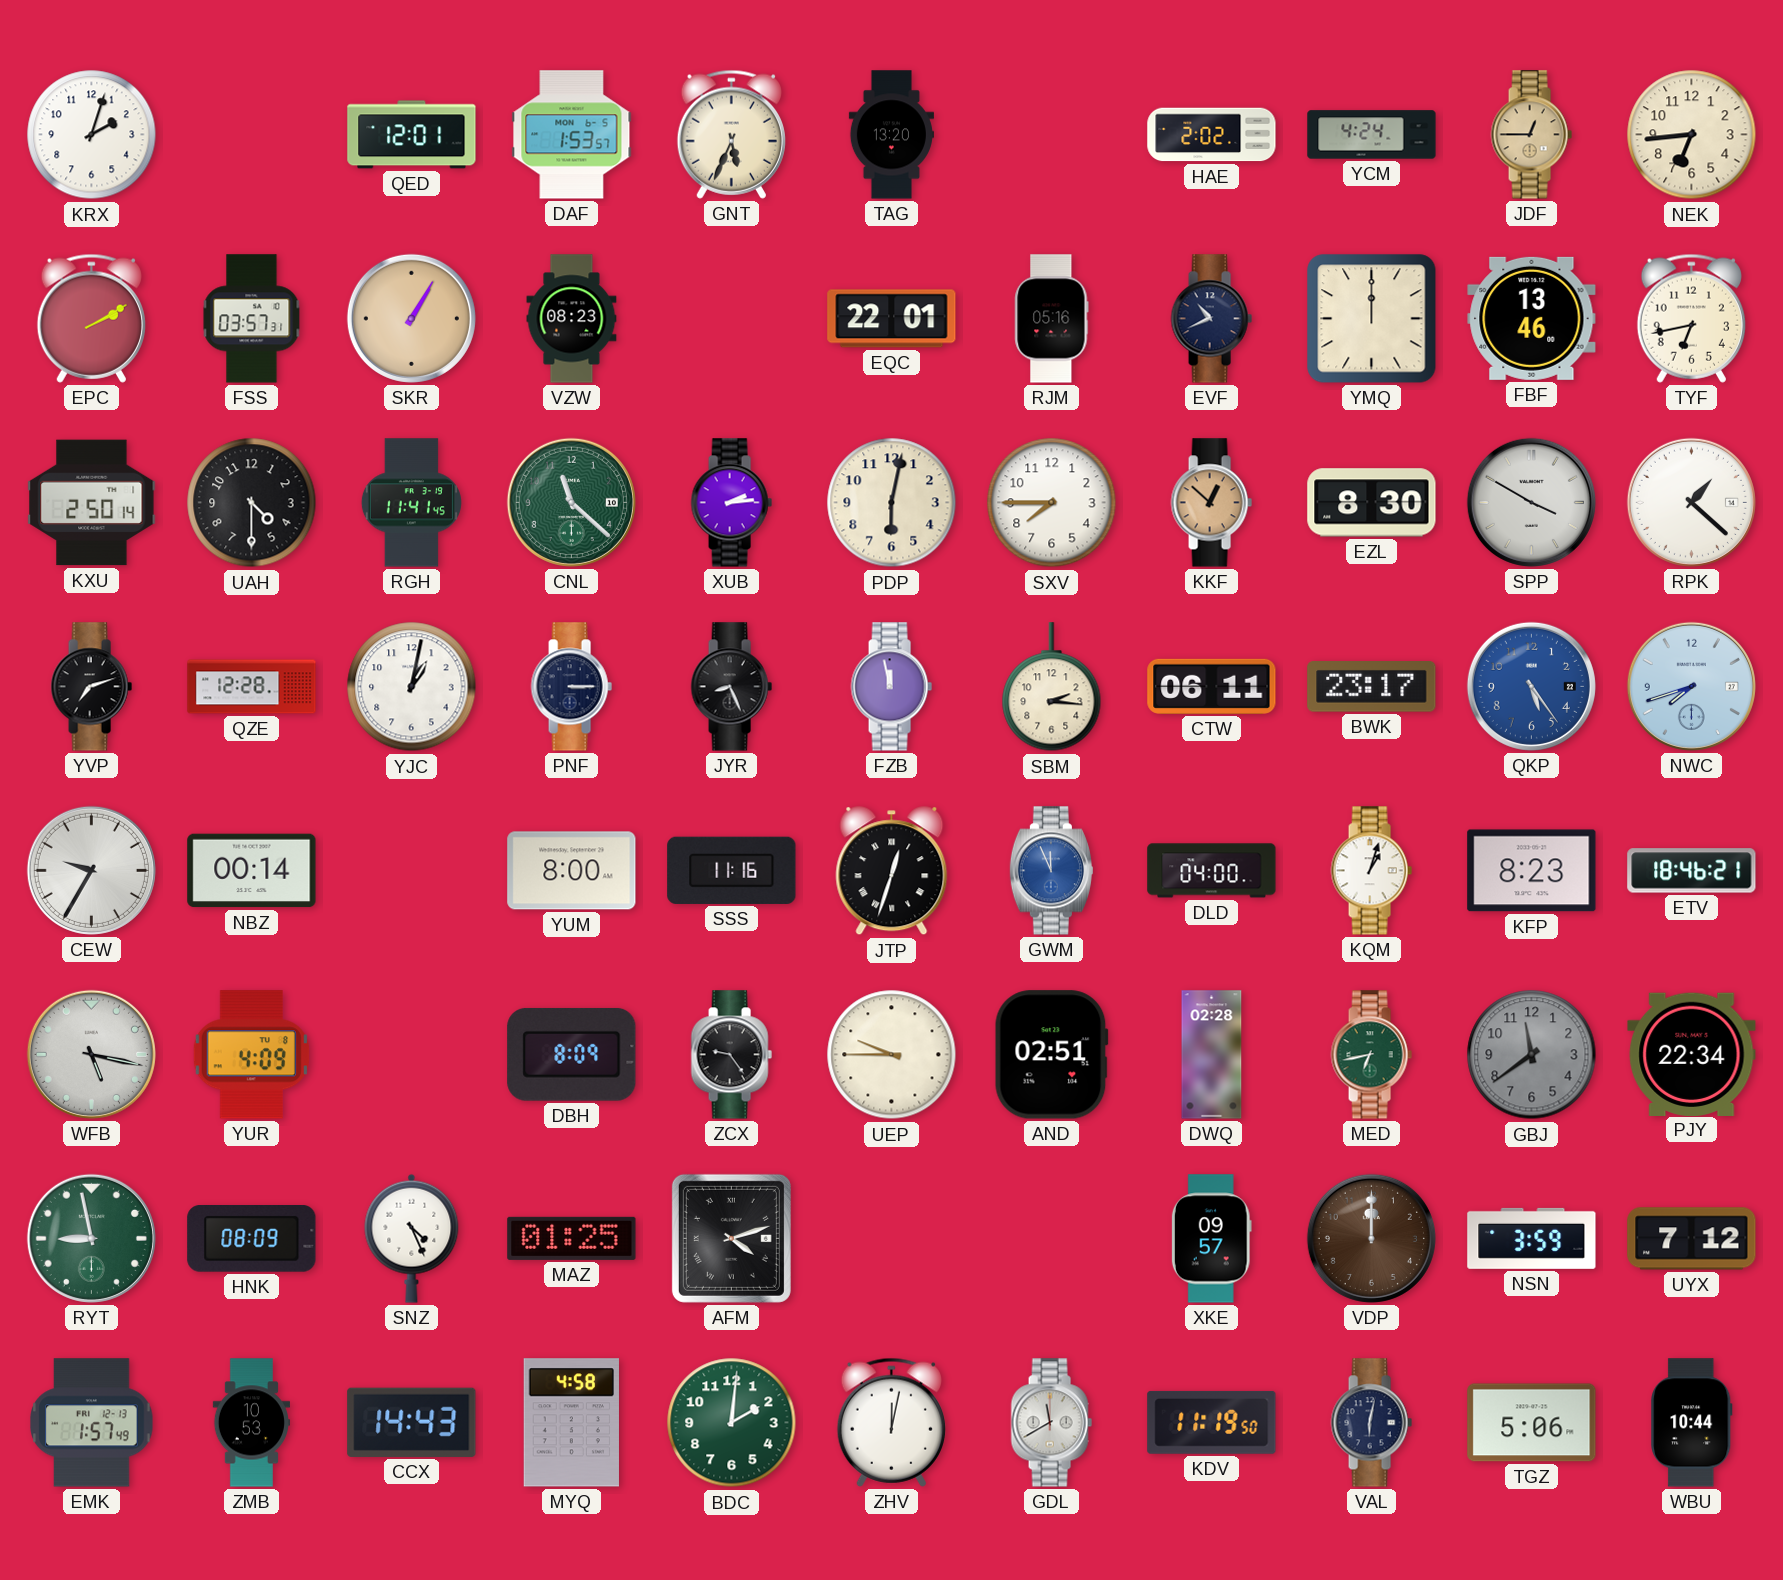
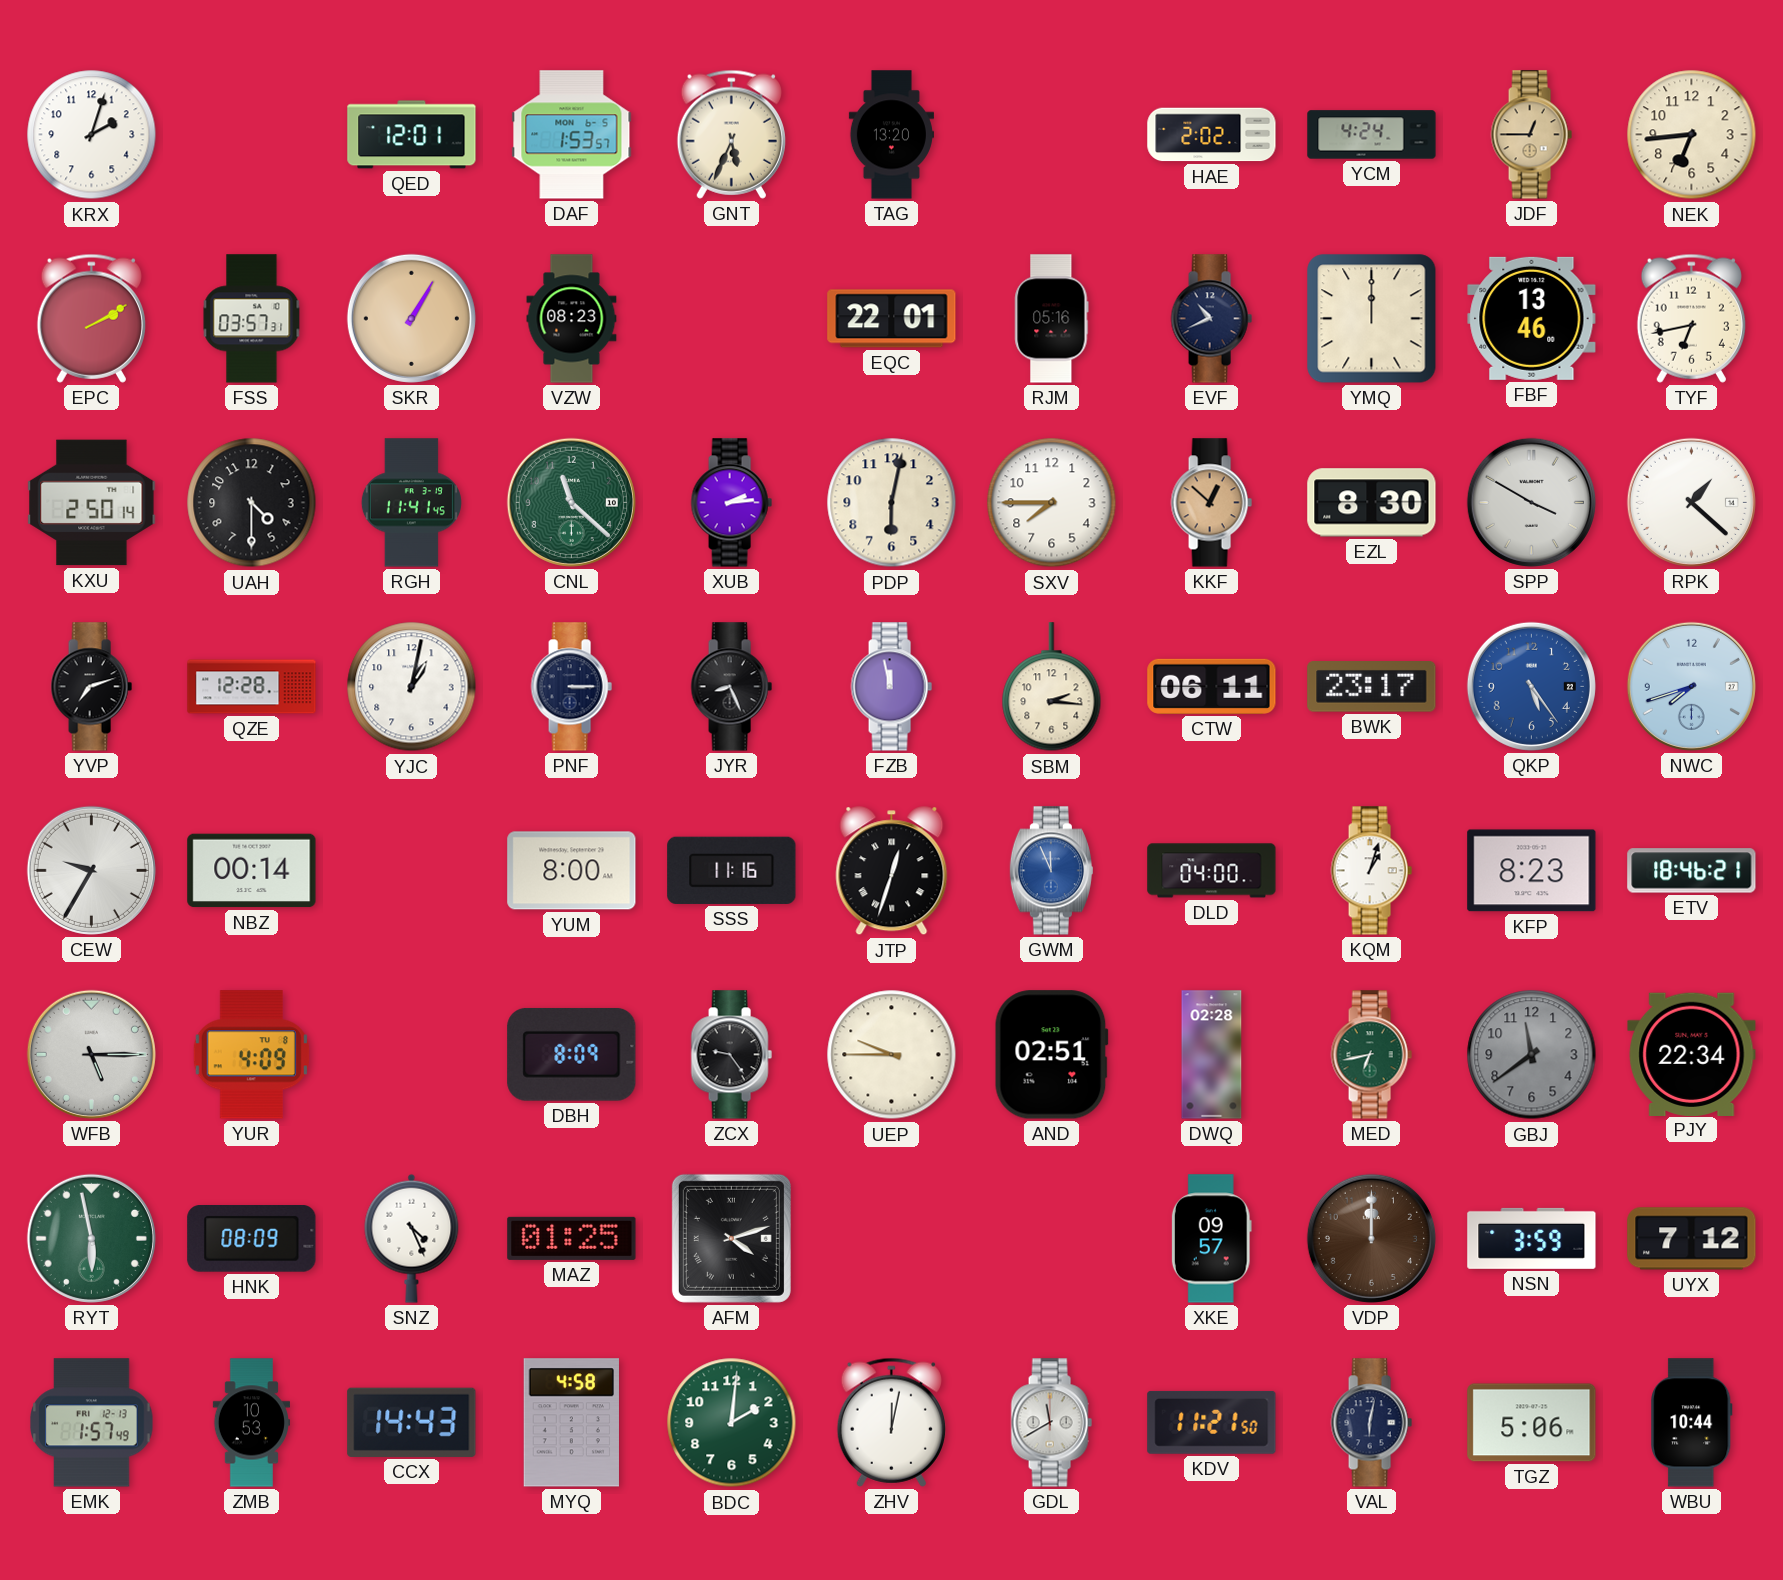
WFB: 5:17 -> 5:15 (91, 1054)
RYT: 8:58 -> 5:58 (91, 1238)
KDV: 11:19 -> 11:21 (1212, 1422)
